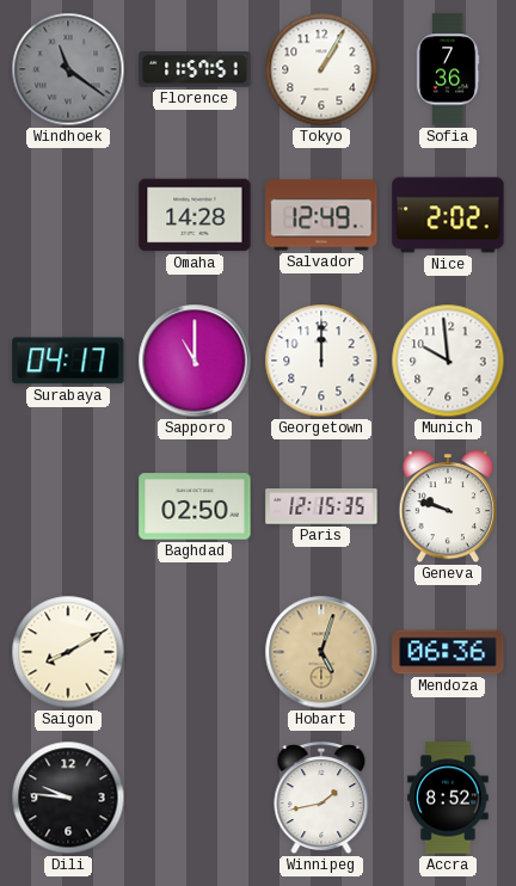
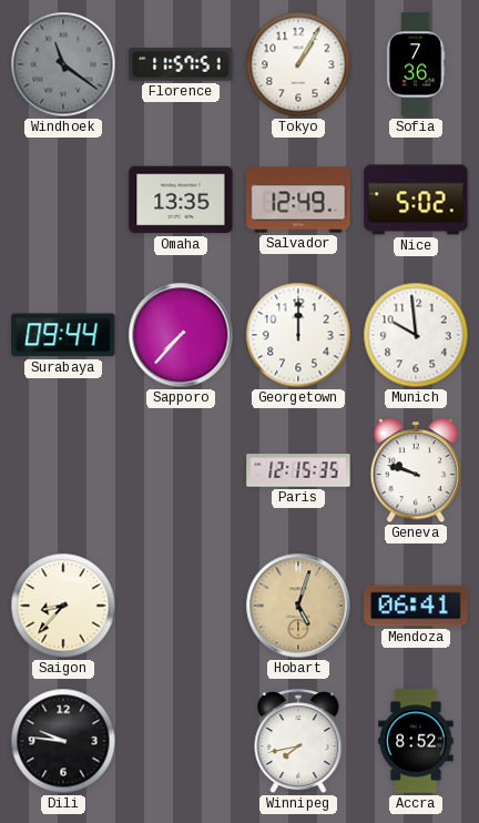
Omaha: 14:28 -> 13:35 (181, 200)
Nice: 2:02 -> 5:02 (416, 200)
Surabaya: 04:17 -> 09:44 (63, 335)
Sapporo: 11:00 -> 7:37 (181, 335)
Baghdad: 02:50 -> none (195, 506)
Saigon: 8:10 -> 8:37 (63, 606)
Mendoza: 06:36 -> 06:41 (416, 606)
Winnipeg: 1:43 -> 7:43 (298, 742)
